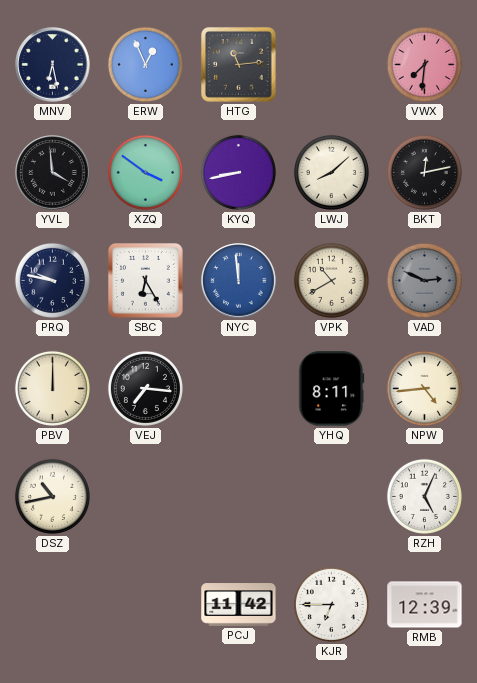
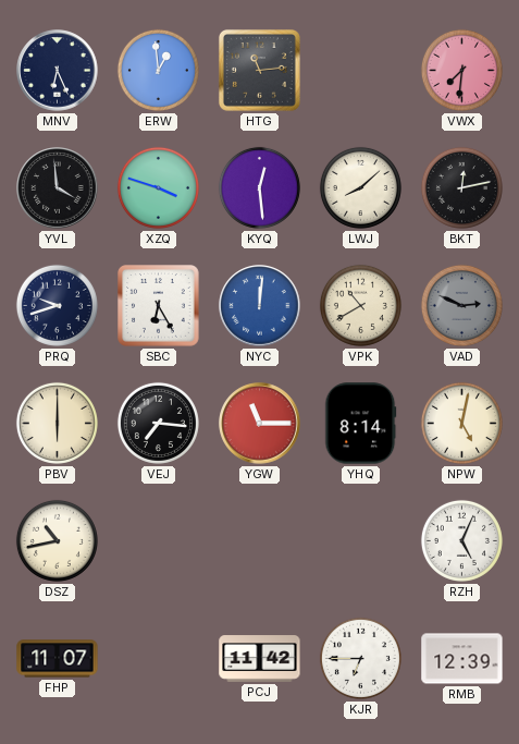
MNV: 6:28 -> 6:26 (58, 71)
ERW: 12:56 -> 12:59 (158, 70)
XZQ: 3:51 -> 3:48 (158, 187)
KYQ: 8:43 -> 12:29 (259, 187)
PRQ: 9:47 -> 9:42 (57, 305)
NYC: 11:59 -> 12:01 (260, 306)
PBV: 12:00 -> 6:00 (57, 423)
YGW: none -> 11:15 (260, 424)
YHQ: 8:11 -> 8:14 (360, 424)
NPW: 4:44 -> 5:02 (461, 423)
FHP: none -> 11:07 (58, 659)
